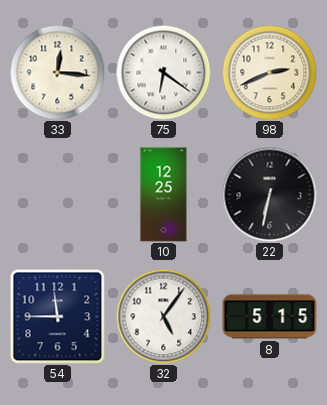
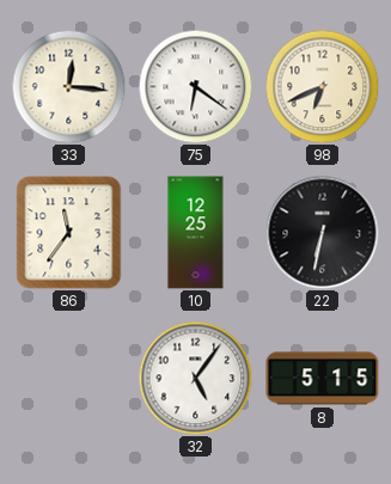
98: 2:41 -> 6:41 (322, 86)
86: none -> 11:36 (69, 233)
54: 11:45 -> none (57, 317)
